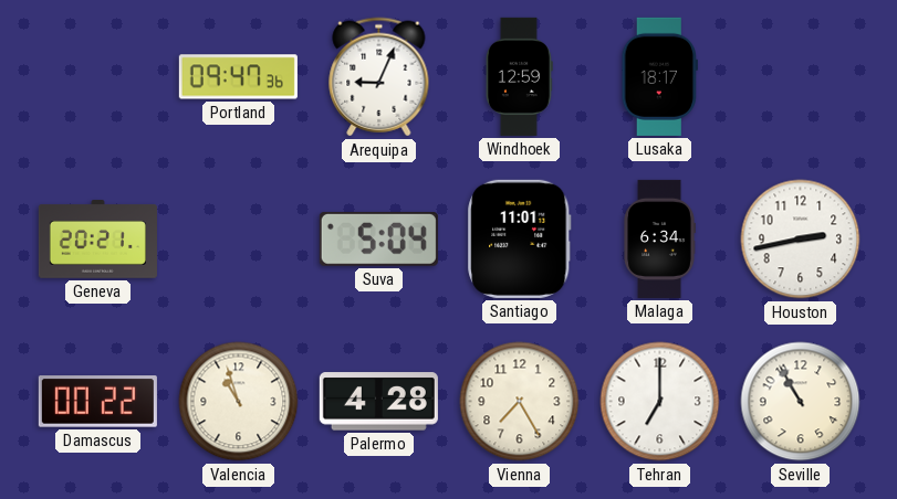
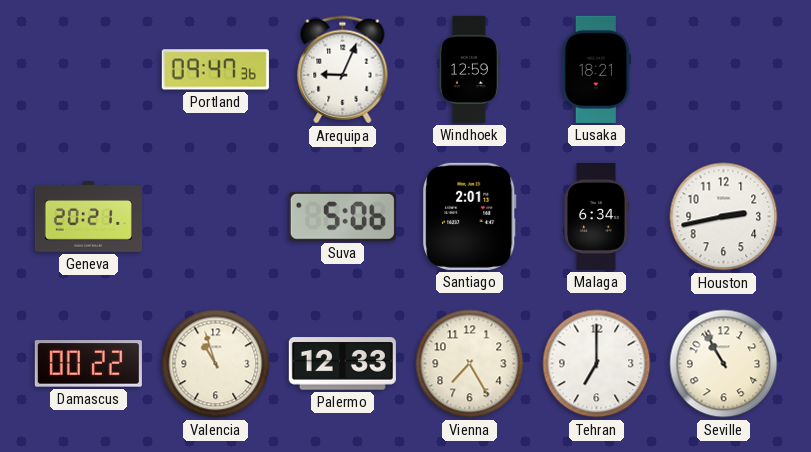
Lusaka: 18:17 -> 18:21 (596, 69)
Suva: 5:04 -> 5:06 (342, 216)
Santiago: 11:01 -> 2:01 (470, 216)
Palermo: 4:28 -> 12:33 (342, 364)
